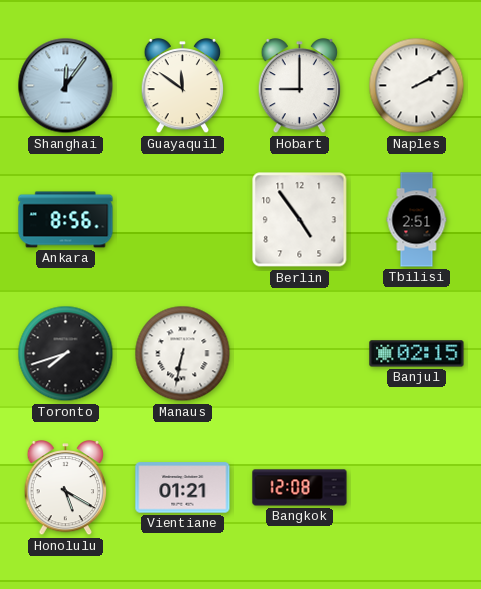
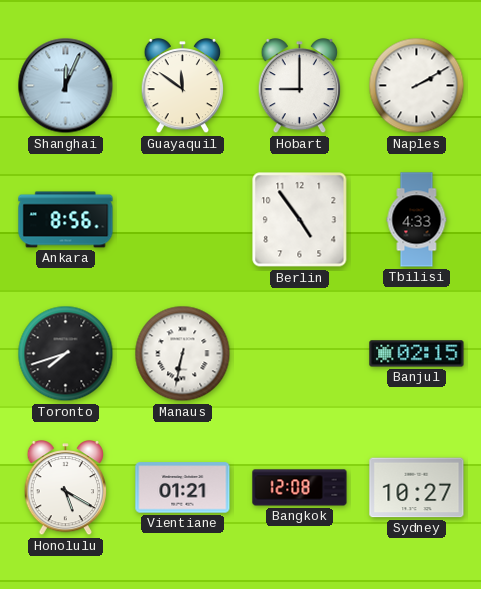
Shanghai: 12:06 -> 12:04 (66, 86)
Tbilisi: 2:51 -> 4:33 (417, 220)
Sydney: none -> 10:27 (417, 488)
